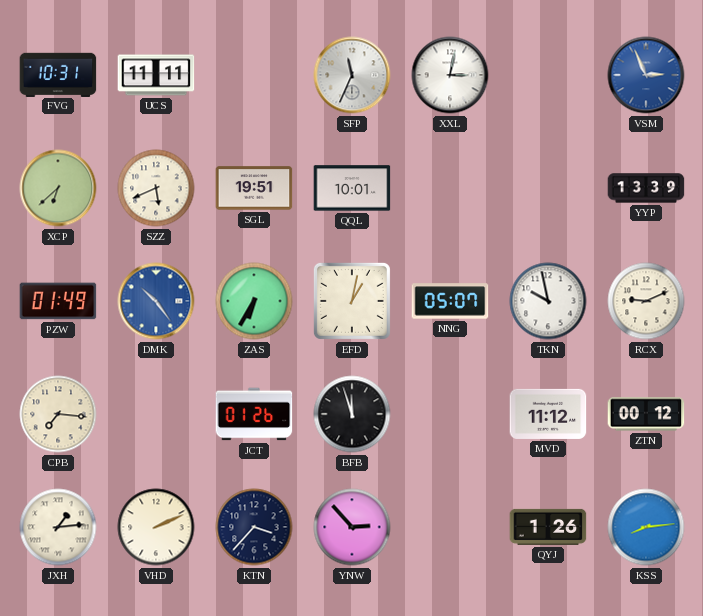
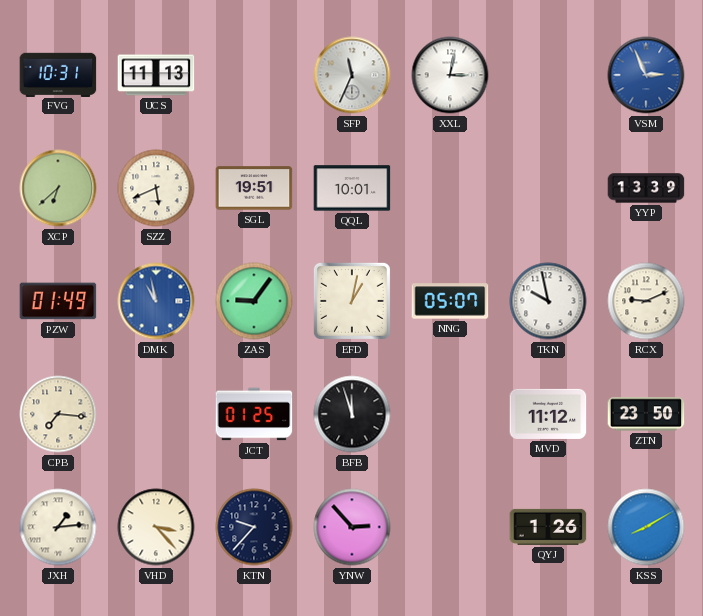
UCS: 11:11 -> 11:13 (156, 75)
DMK: 10:24 -> 10:58 (156, 301)
ZAS: 6:35 -> 9:06 (254, 301)
JCT: 01:26 -> 01:25 (254, 414)
ZTN: 00:12 -> 23:50 (646, 414)
VHD: 2:11 -> 3:23 (156, 527)
KTN: 3:37 -> 9:37 (254, 527)
KSS: 8:14 -> 8:10 (646, 527)
